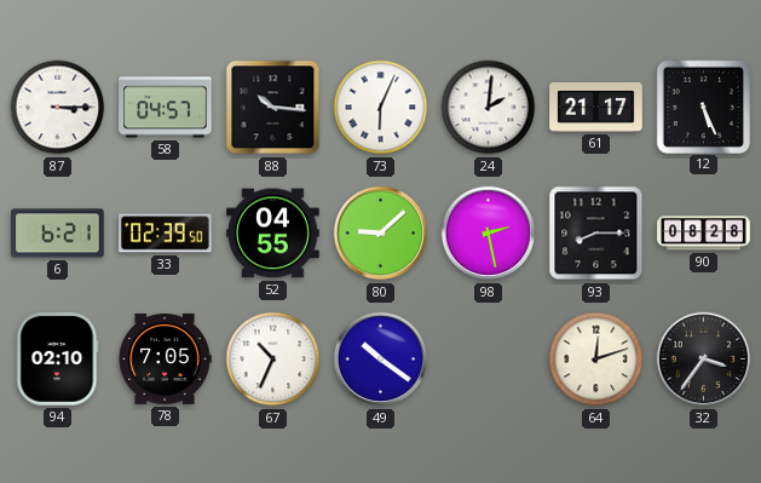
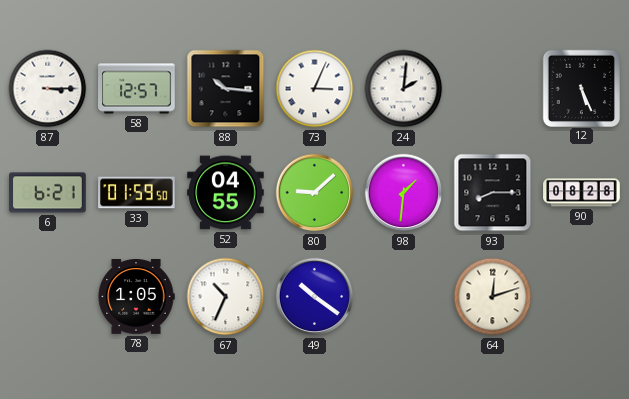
58: 04:57 -> 12:57 (137, 89)
73: 6:04 -> 3:04 (315, 89)
61: 21:17 -> none (596, 107)
33: 02:39 -> 01:59 (137, 193)
98: 2:28 -> 1:31 (404, 193)
94: 02:10 -> none (58, 360)
78: 7:05 -> 1:05 (136, 297)
32: 3:36 -> none (704, 360)
